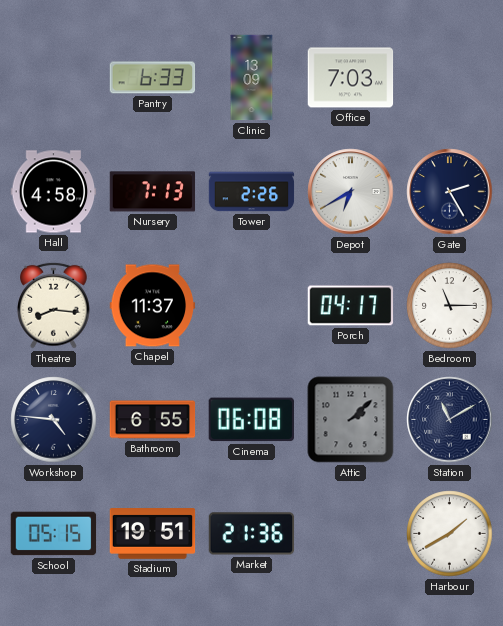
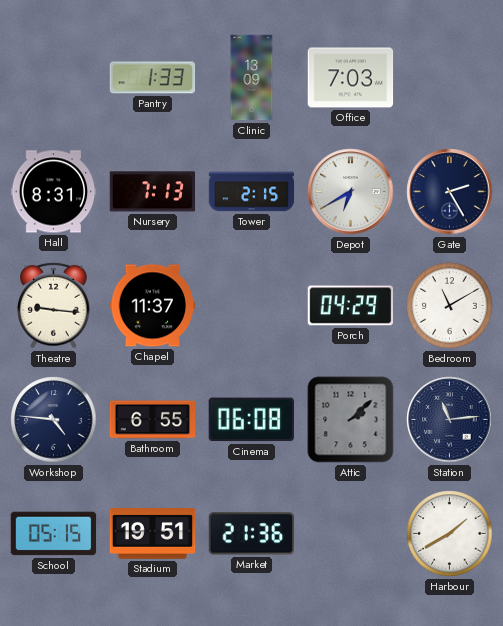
Pantry: 6:33 -> 1:33 (153, 78)
Hall: 4:58 -> 8:31 (54, 192)
Tower: 2:26 -> 2:15 (252, 192)
Theatre: 8:16 -> 9:16 (54, 305)
Porch: 04:17 -> 04:29 (351, 306)
Bedroom: 11:15 -> 11:10 (450, 306)
Station: 11:10 -> 11:14 (450, 420)
